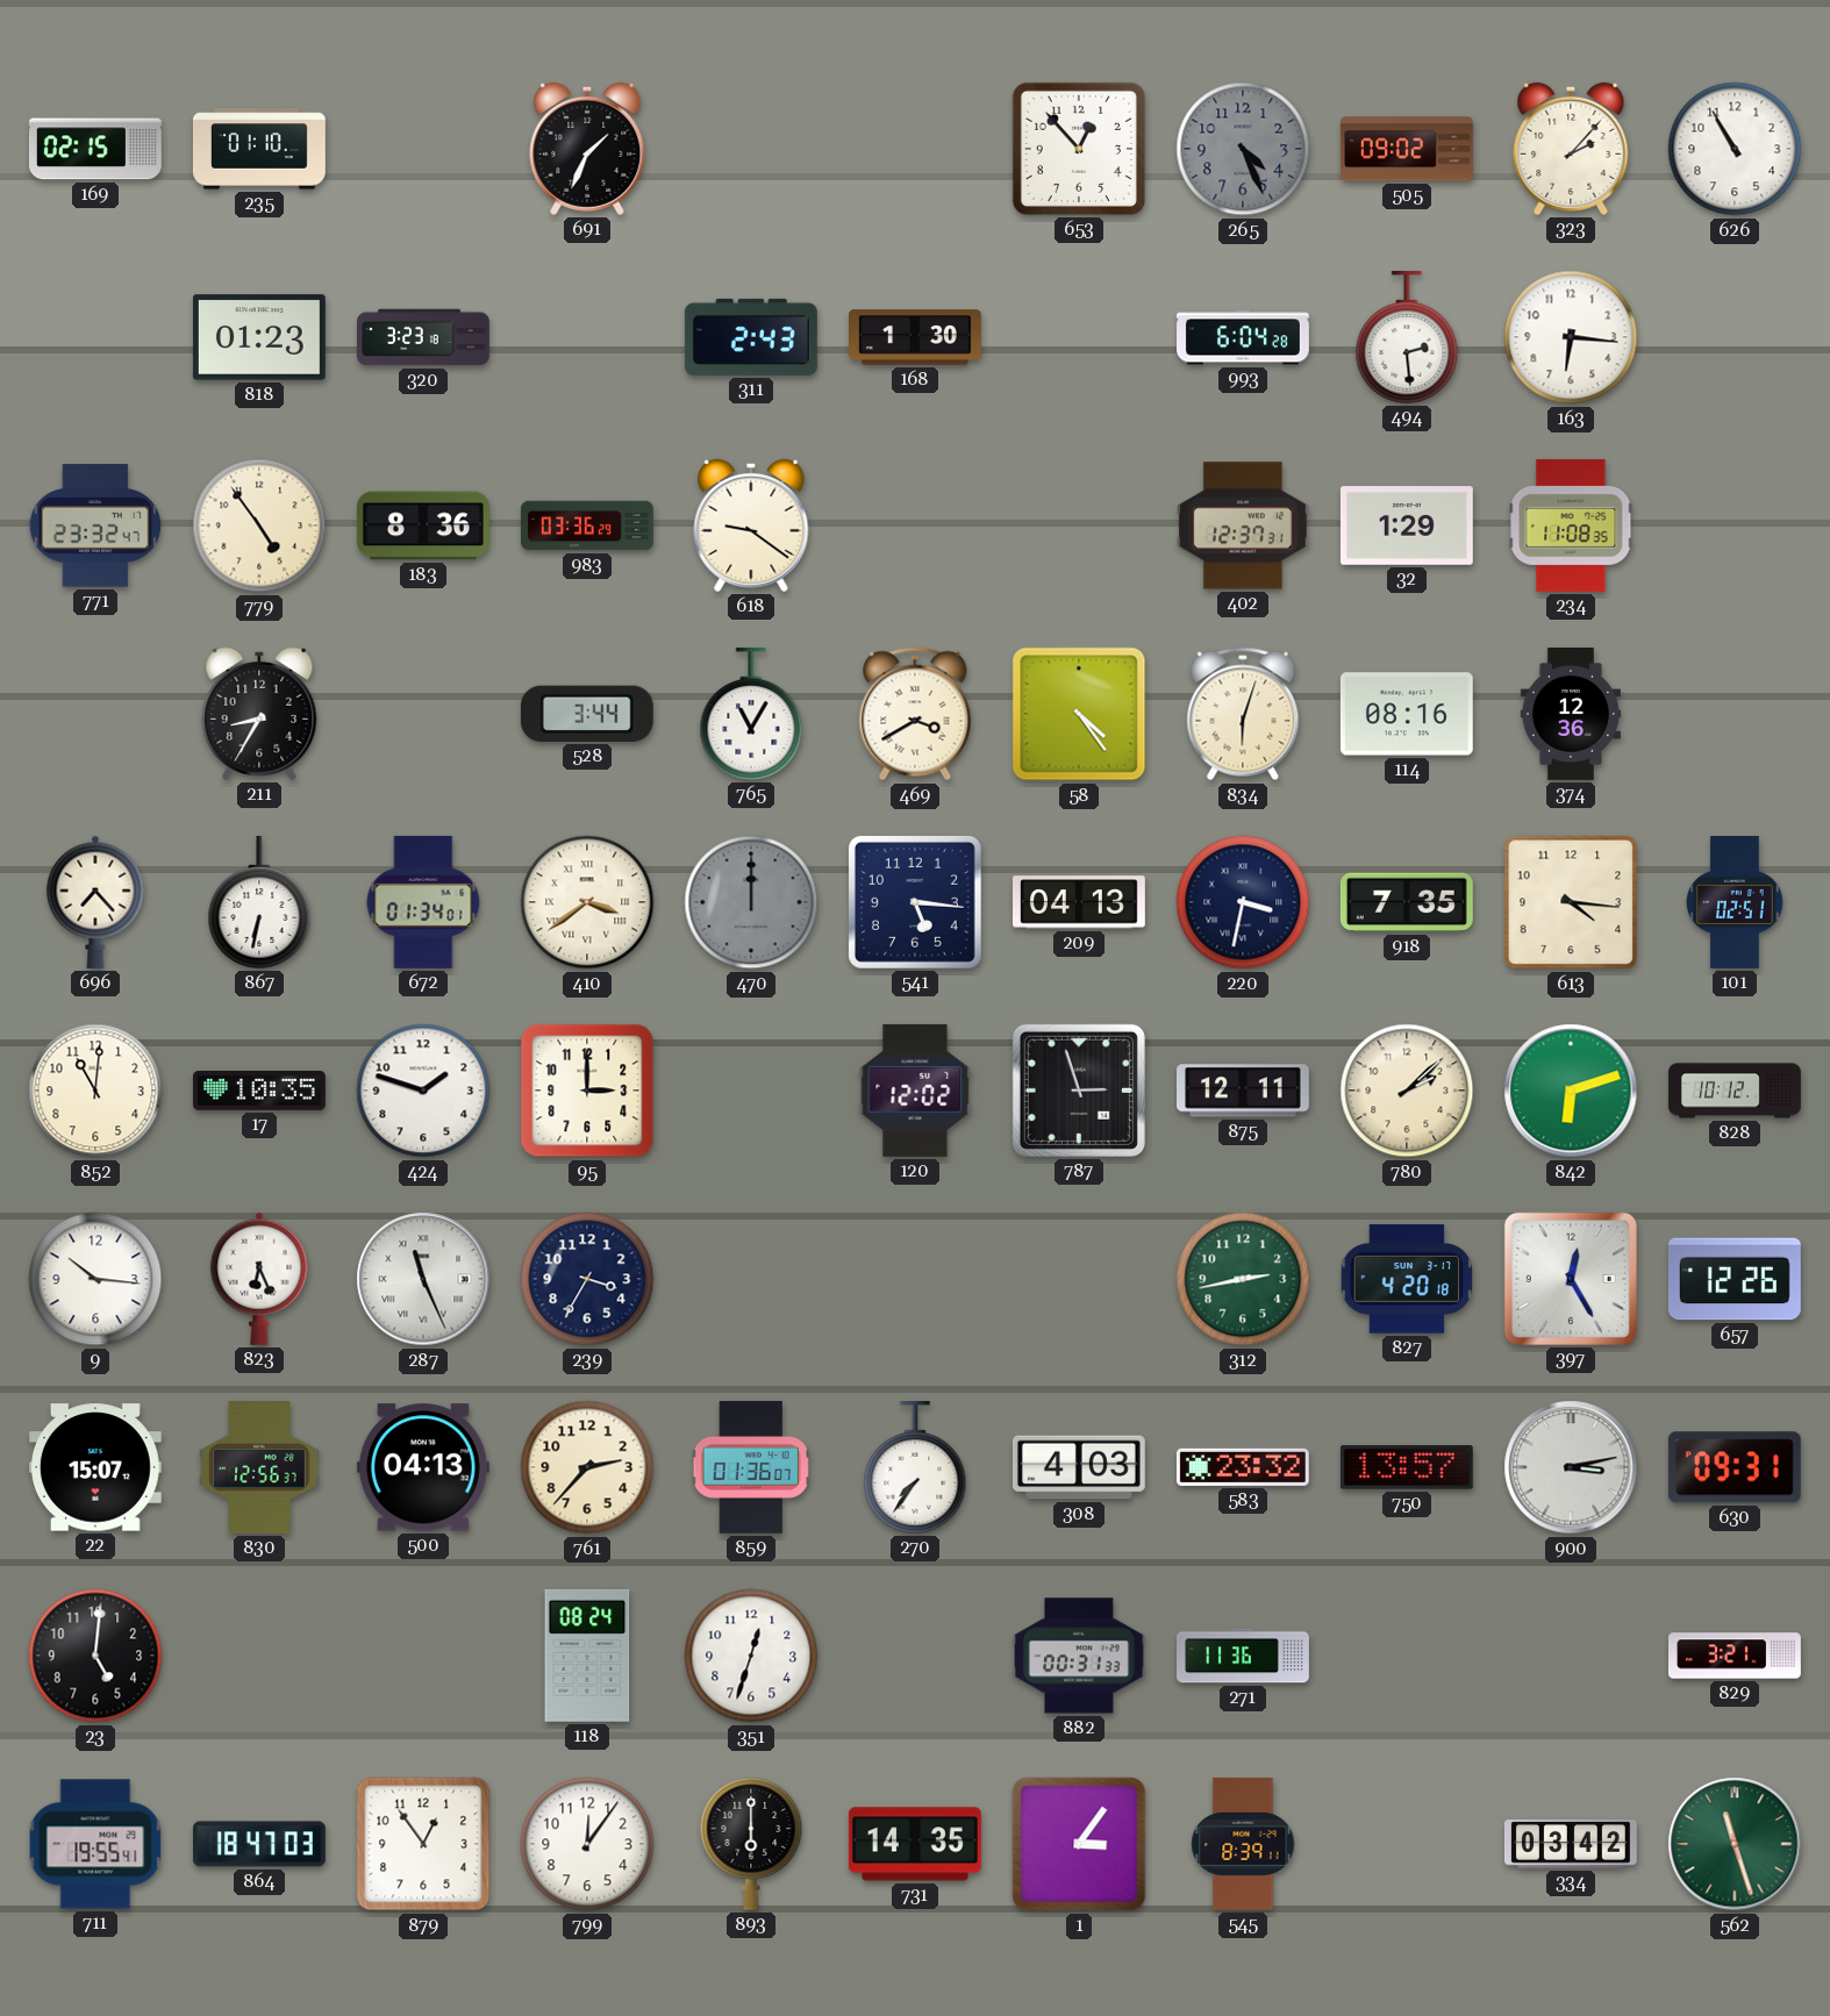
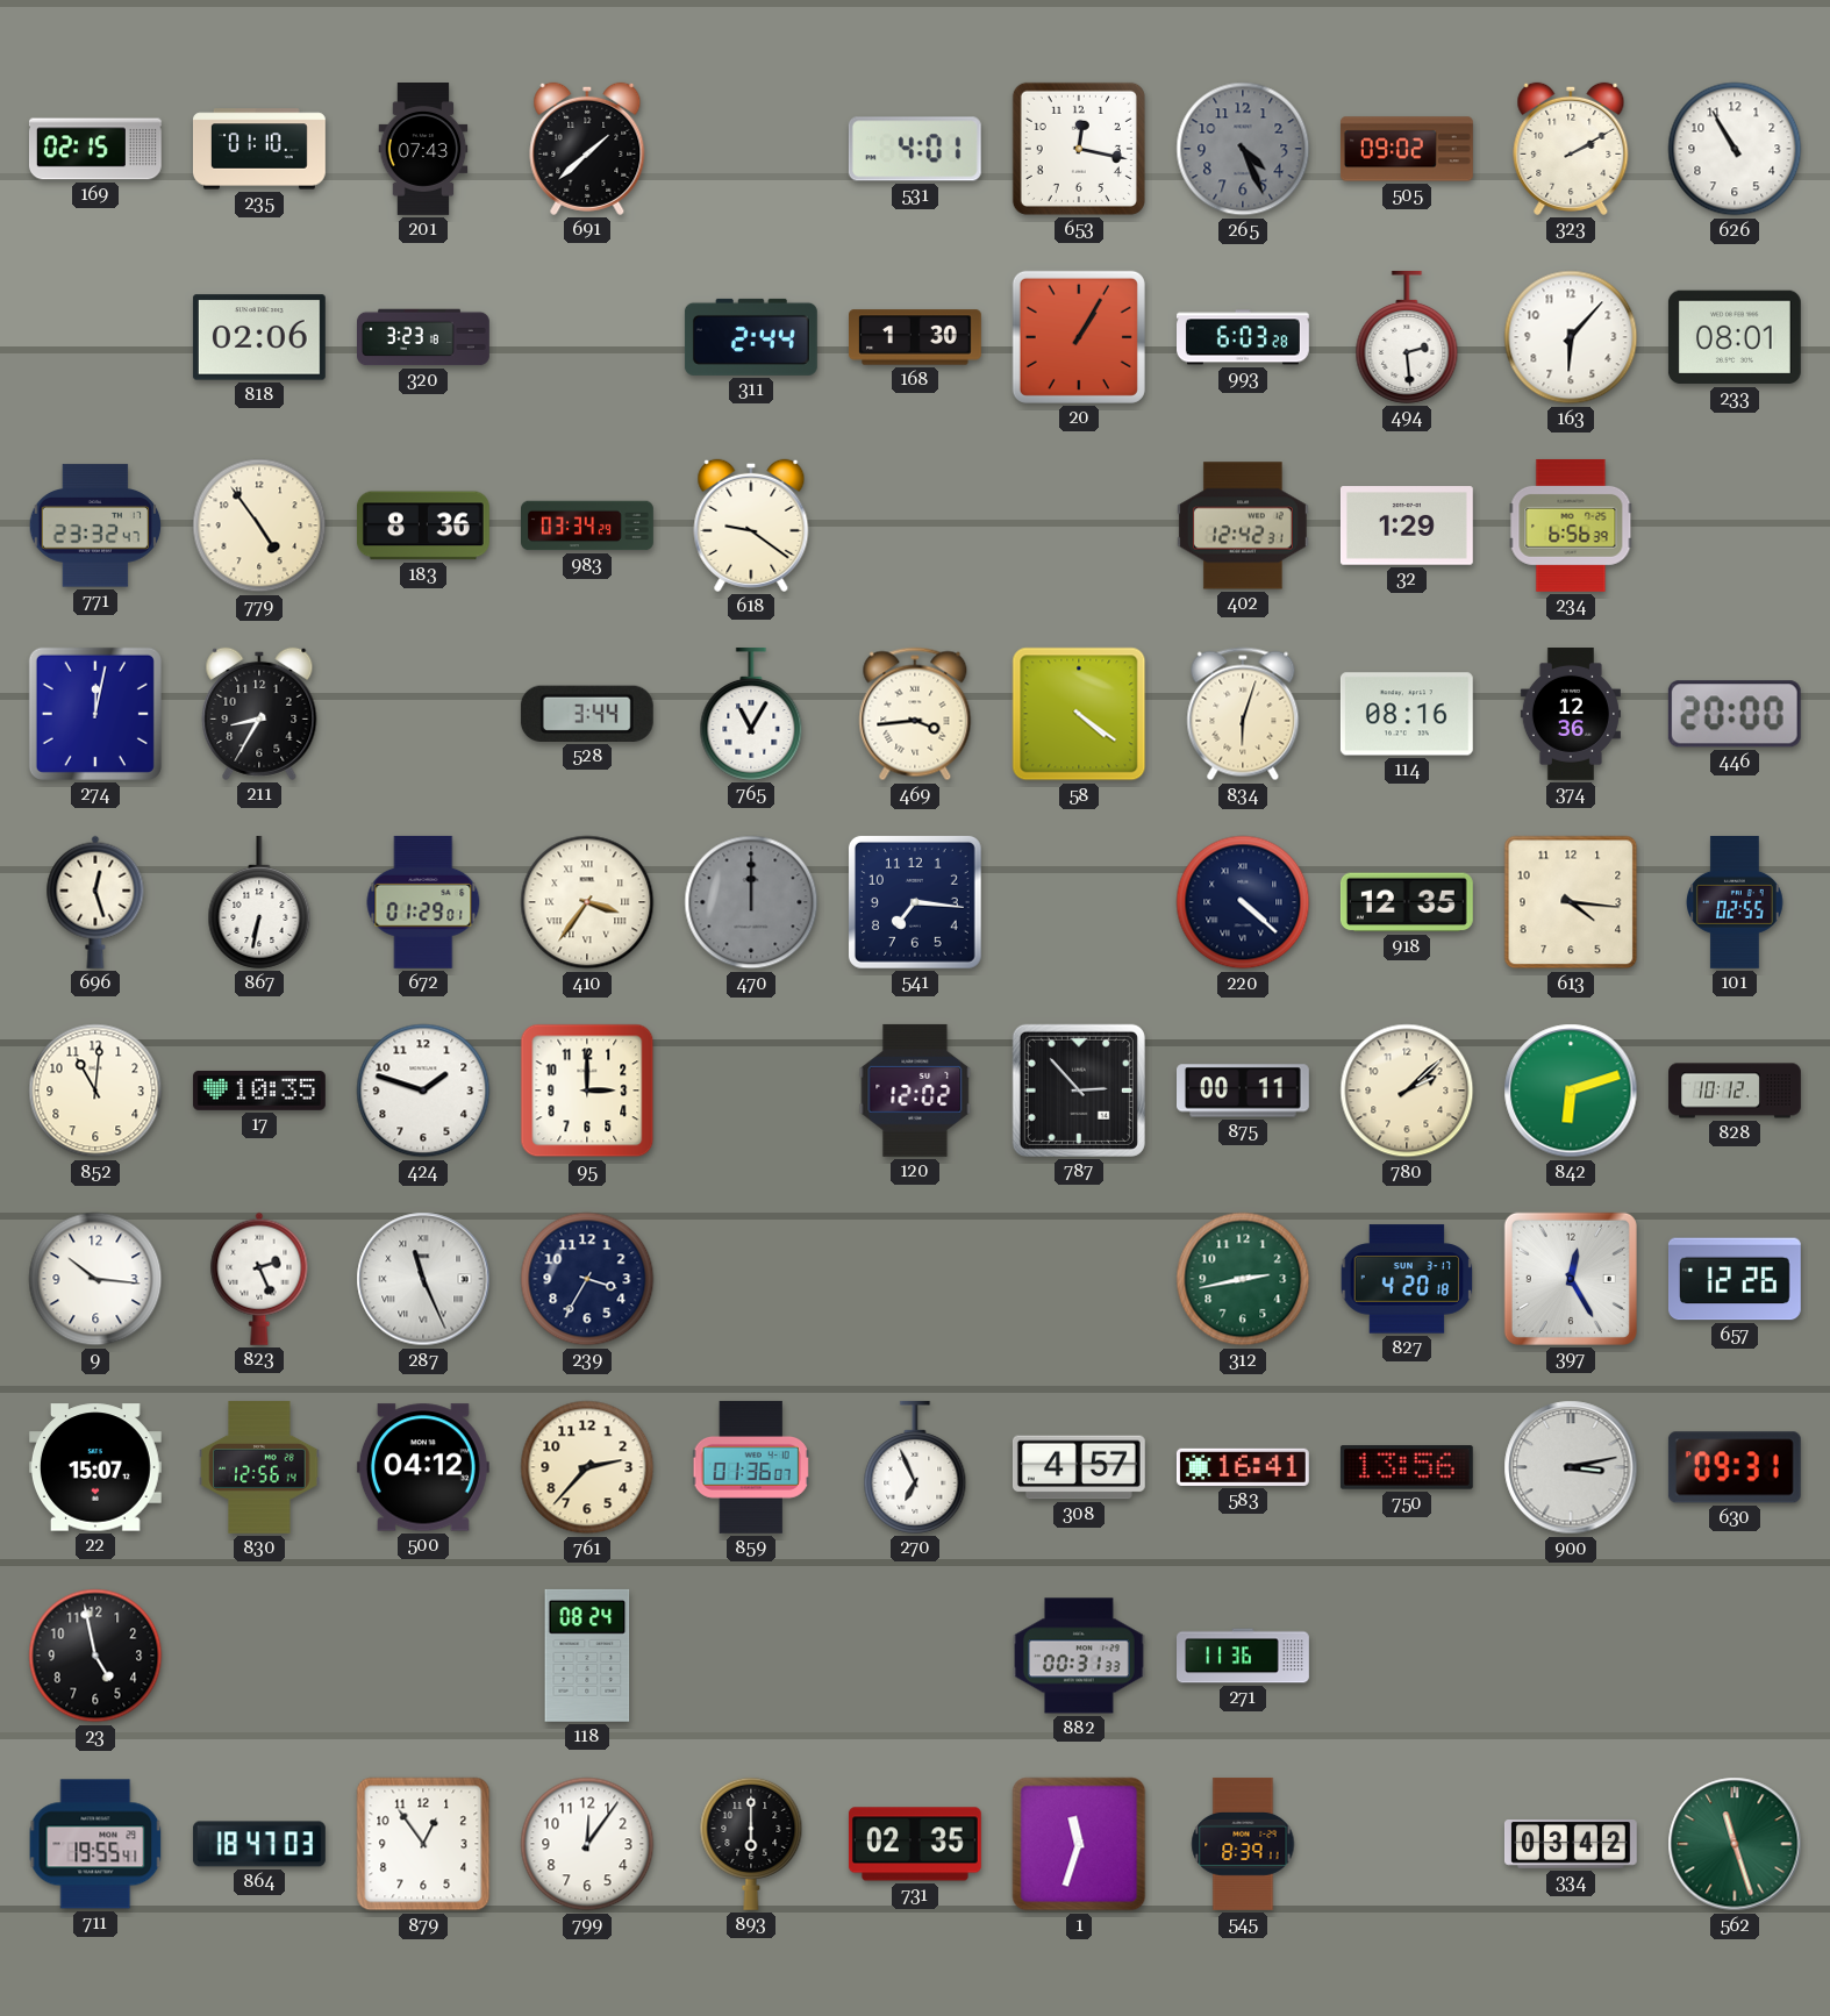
201: none -> 07:43 (423, 150)
691: 1:34 -> 1:38 (587, 149)
531: none -> 4:01 (915, 149)
653: 12:53 -> 12:17 (1079, 149)
323: 2:07 -> 2:10 (1571, 149)
818: 01:23 -> 02:06 (259, 337)
311: 2:43 -> 2:44 (751, 337)
20: none -> 1:05 (1079, 337)
993: 6:04 -> 6:03 (1244, 337)
163: 6:16 -> 6:07 (1571, 337)
233: none -> 08:01 (1735, 337)
983: 03:36 -> 03:34 (588, 526)
402: 12:37 -> 12:42 (1243, 526)
234: 11:08 -> 6:56 (1571, 526)
274: none -> 12:02 (95, 714)
469: 3:40 -> 3:44 (915, 714)
58: 4:24 -> 4:21 (1079, 714)
446: none -> 20:00 (1735, 714)
696: 7:23 -> 12:27 (95, 902)
672: 01:34 -> 01:29 (423, 902)
410: 3:39 -> 3:36 (587, 902)
541: 5:16 -> 7:16 (915, 902)
209: 04:13 -> none (1080, 902)
220: 3:32 -> 4:22 (1243, 902)
918: 7:35 -> 12:35 (1407, 902)
101: 02:51 -> 02:55 (1736, 903)
787: 2:57 -> 2:53 (1079, 1091)
875: 12:11 -> 00:11 (1244, 1091)
823: 6:26 -> 2:26 (259, 1279)
830: 12:56:37 -> 12:56:14 (259, 1468)
500: 04:13 -> 04:12 (423, 1467)
270: 7:36 -> 6:56 (915, 1467)
308: 4:03 -> 4:57 (1079, 1467)
583: 23:32 -> 16:41 (1243, 1467)
750: 13:57 -> 13:56 (1407, 1467)
23: 5:01 -> 4:58 (95, 1656)
351: 12:33 -> none (751, 1656)
829: 3:21 -> none (1736, 1656)
731: 14:35 -> 02:35 (915, 1844)
1: 3:06 -> 11:33 (1079, 1844)
